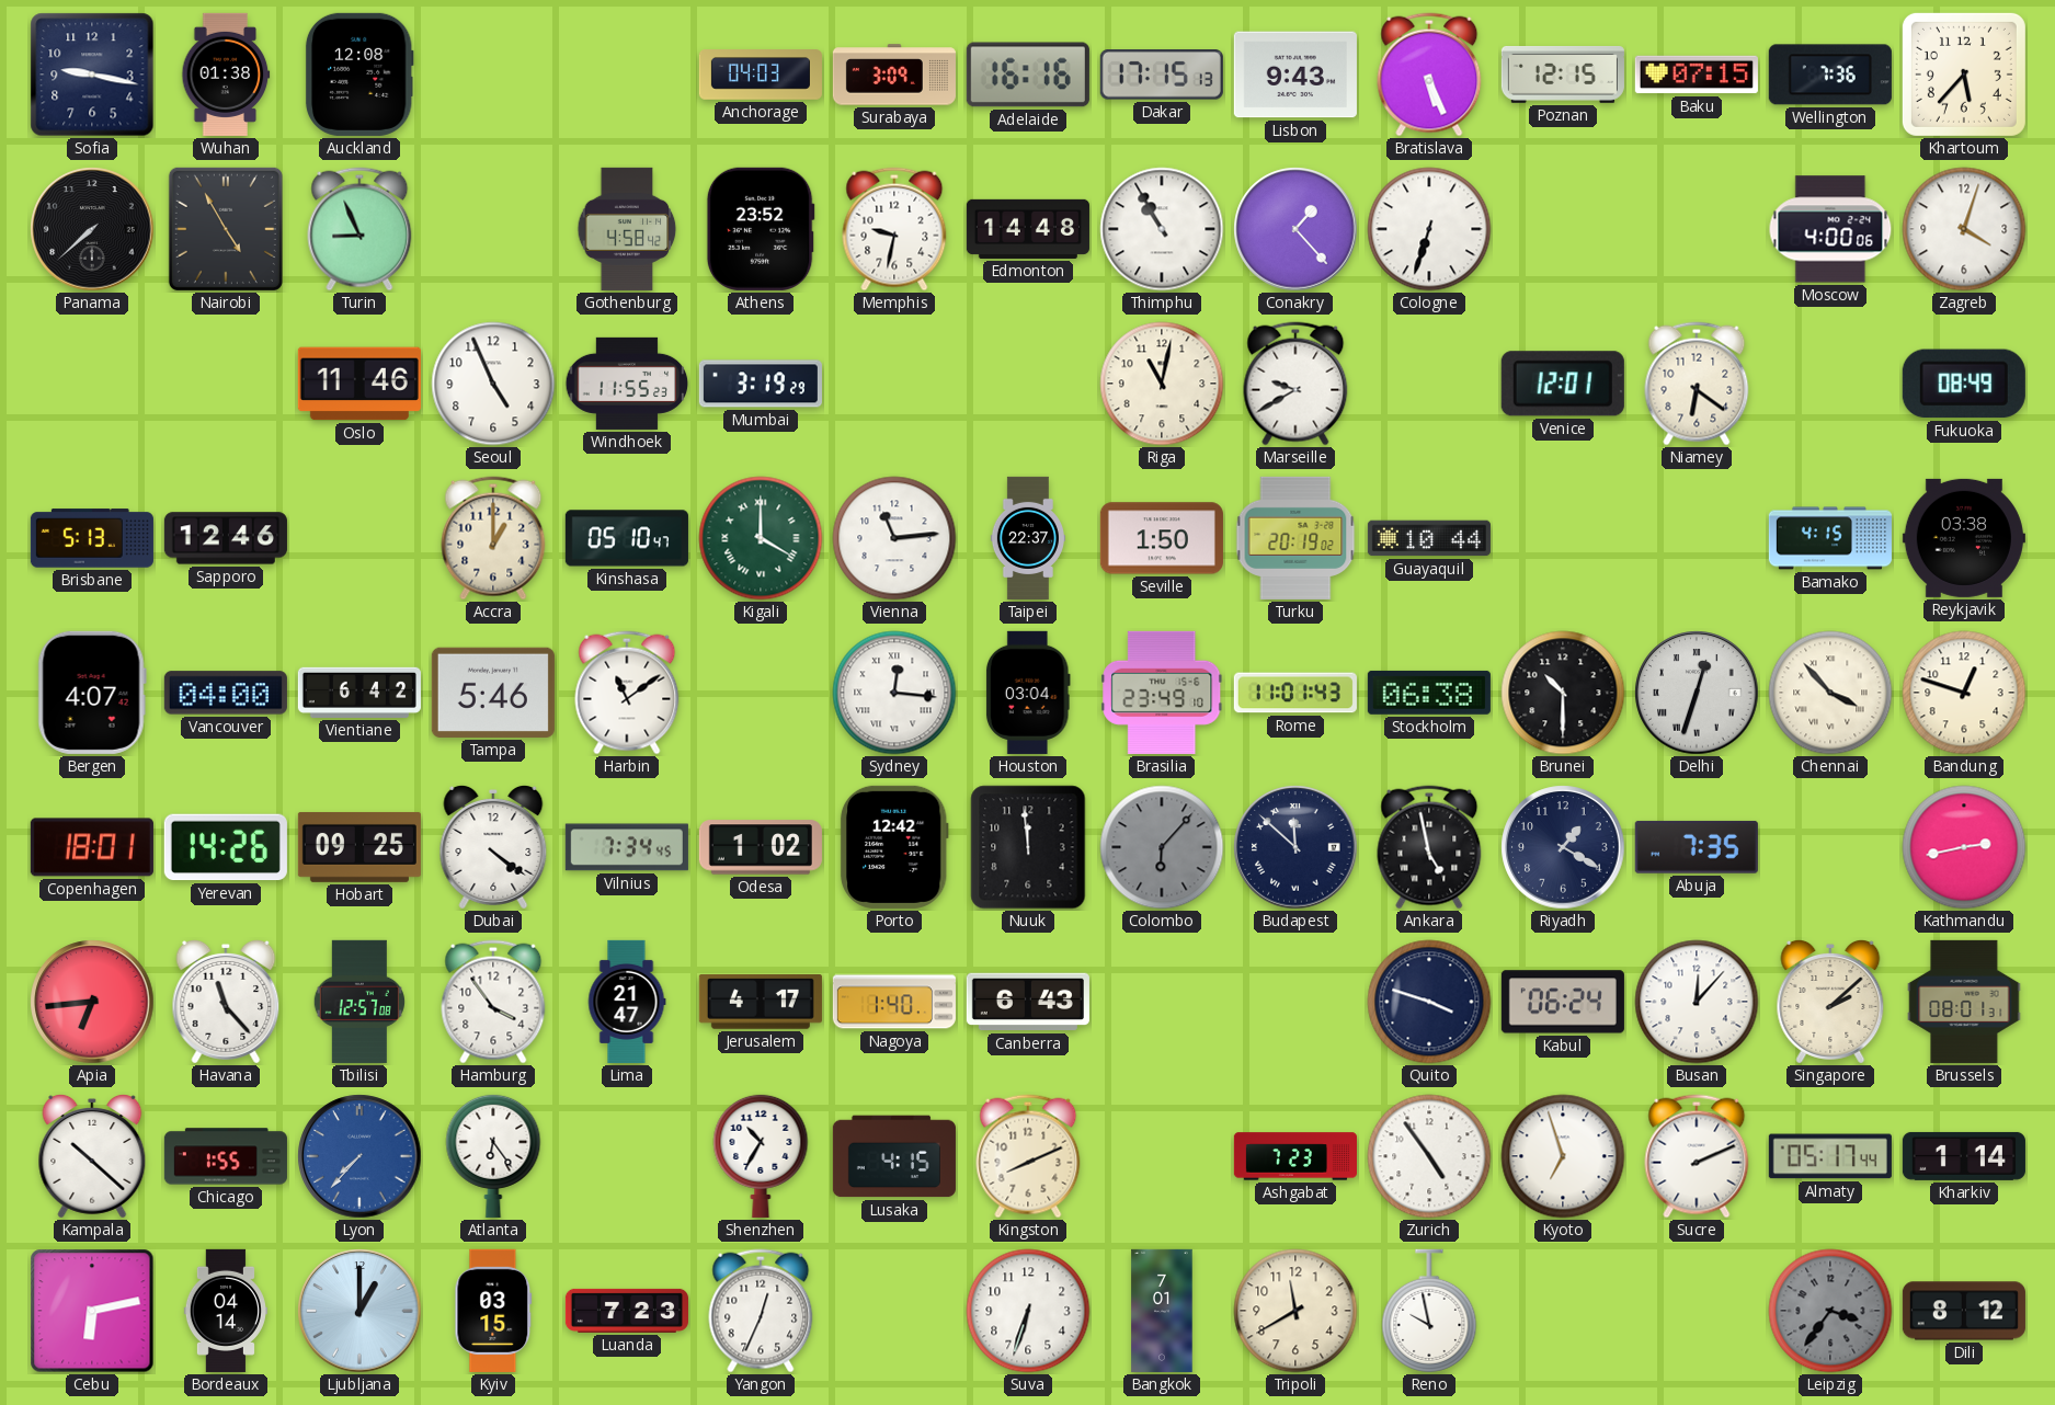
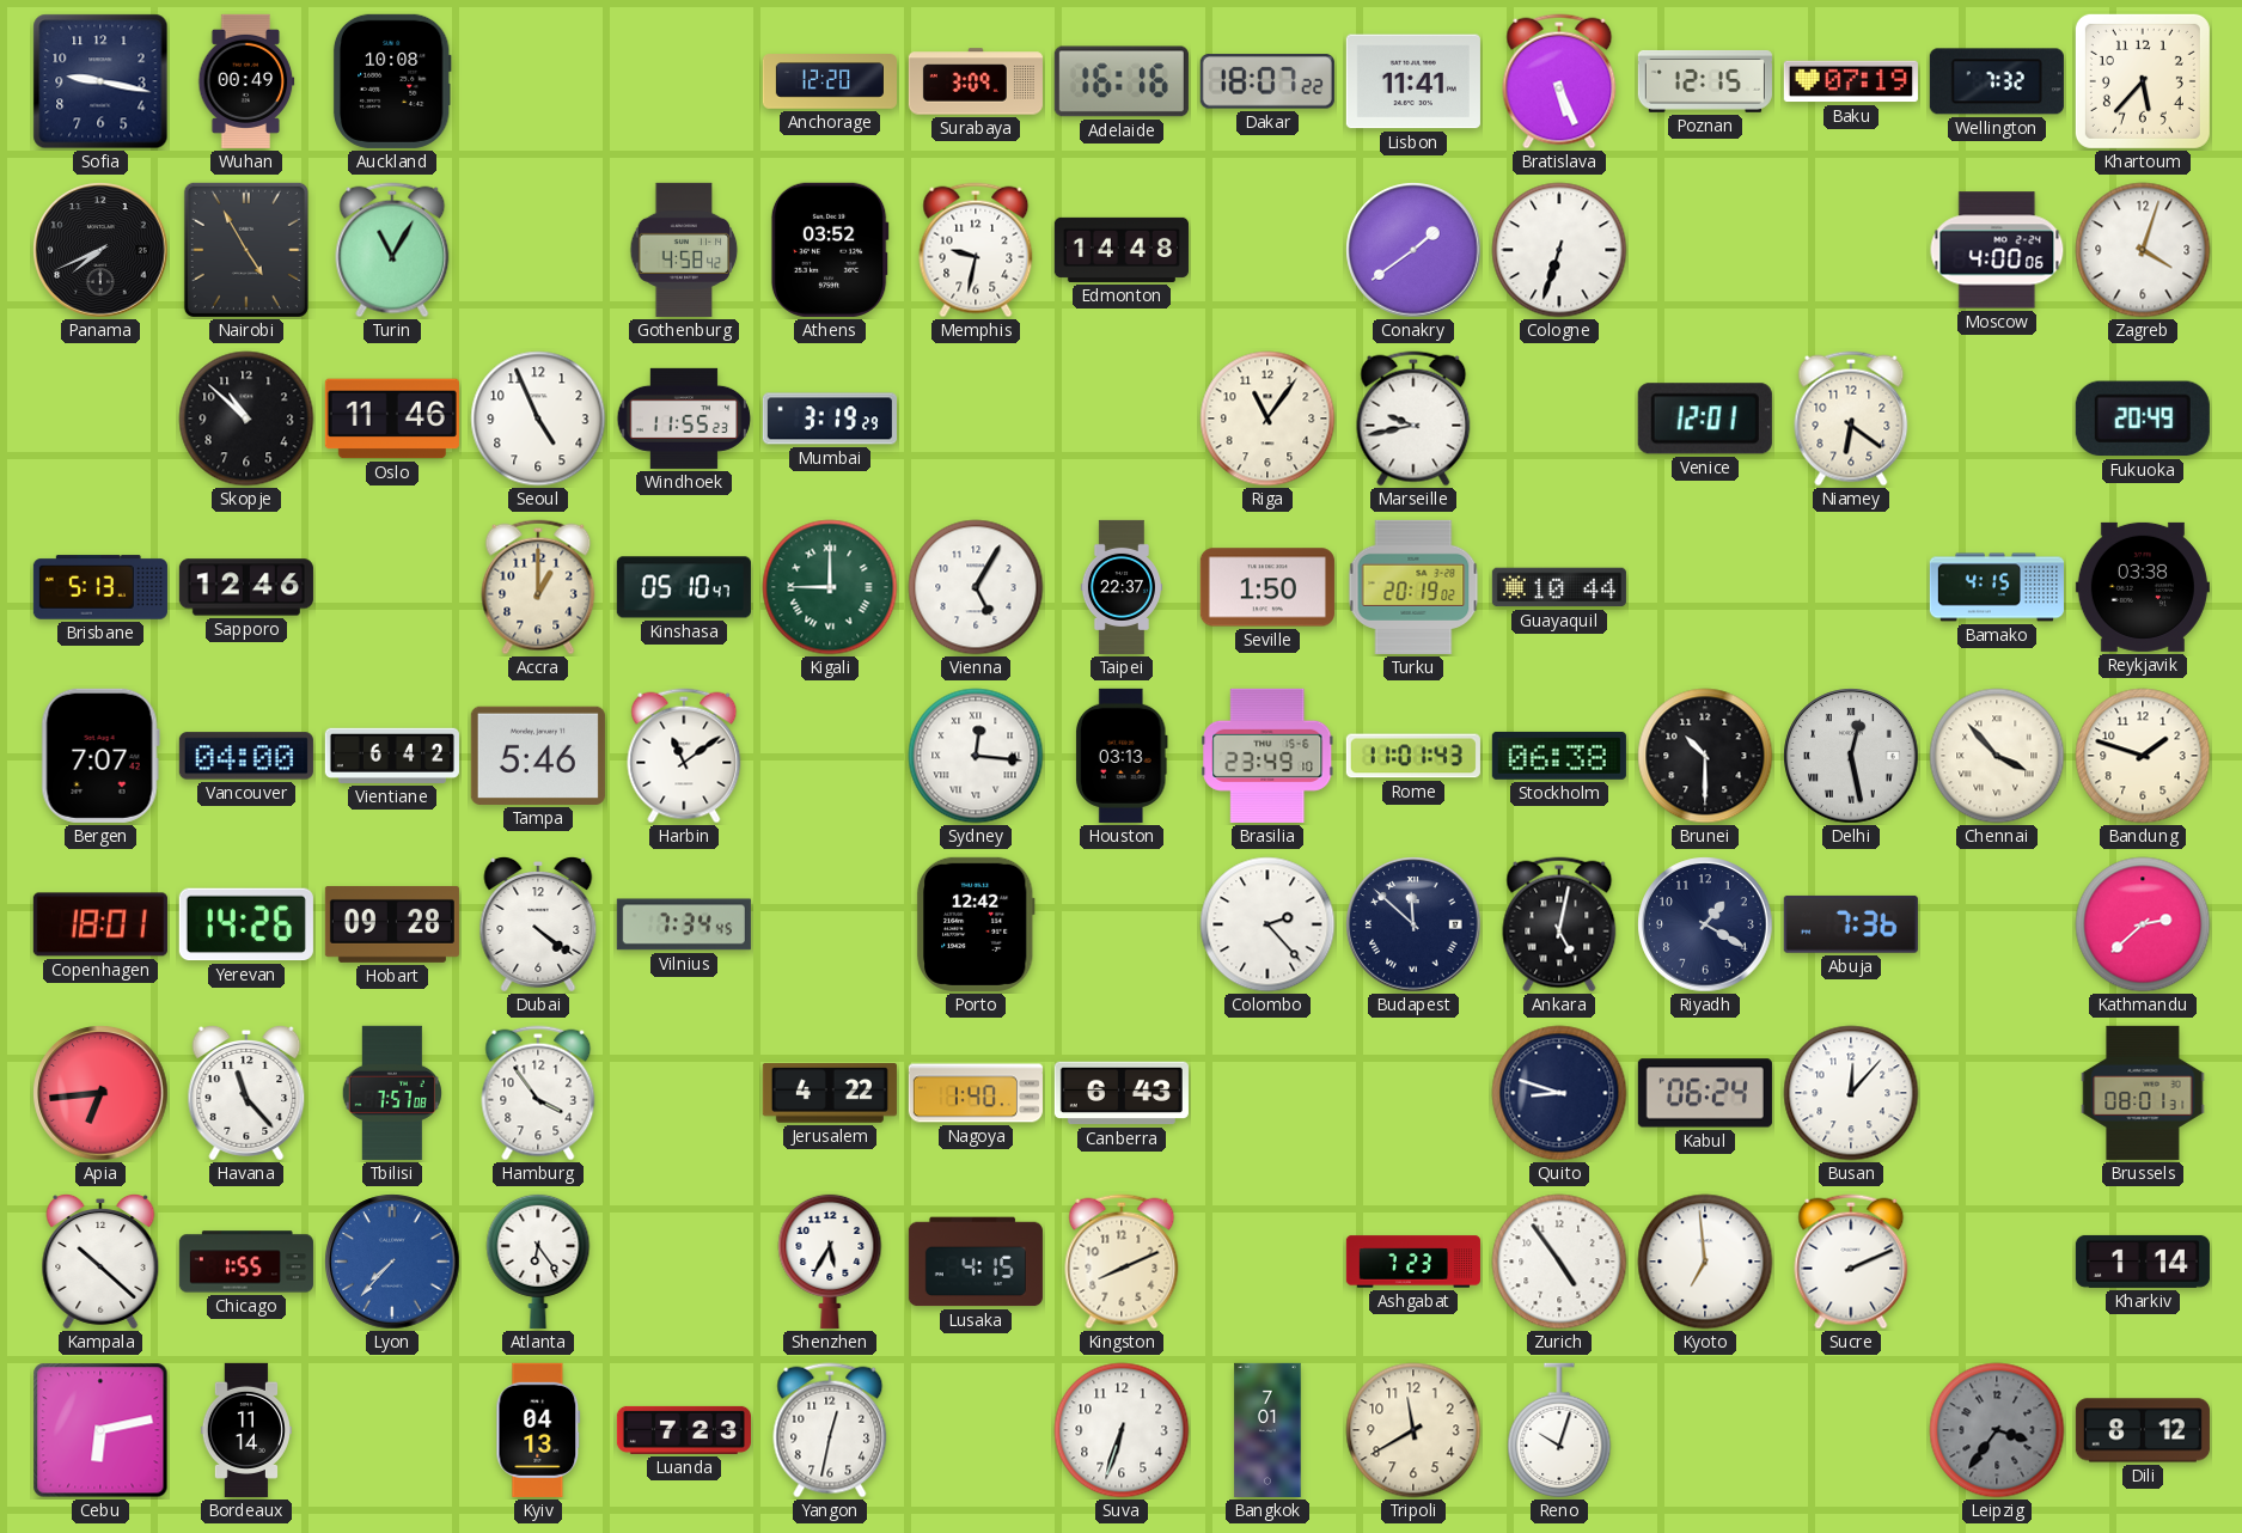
Wuhan: 01:38 -> 00:49 (246, 81)
Auckland: 12:08 -> 10:08 (392, 81)
Anchorage: 04:03 -> 12:20 (830, 81)
Dakar: 17:15 -> 18:07 (1267, 81)
Lisbon: 9:43 -> 11:41 (1413, 81)
Baku: 07:15 -> 07:19 (1851, 81)
Wellington: 7:36 -> 7:32 (1997, 81)
Panama: 7:38 -> 7:41 (100, 250)
Turin: 8:56 -> 11:05 (392, 250)
Athens: 23:52 -> 03:52 (830, 250)
Thimphu: 10:55 -> none (1162, 229)
Conakry: 1:23 -> 1:39 (1413, 250)
Skopje: none -> 10:52 (246, 419)
Riga: 11:02 -> 11:06 (1267, 419)
Marseille: 9:40 -> 9:43 (1413, 419)
Fukuoka: 08:49 -> 20:49 (2143, 419)
Kigali: 4:00 -> 9:00 (830, 587)
Vienna: 11:14 -> 5:05 (976, 587)
Bergen: 4:07 -> 7:07 (100, 756)
Houston: 03:04 -> 03:13 (1122, 756)
Delhi: 12:33 -> 12:28 (1851, 756)
Bandung: 12:48 -> 1:48 (2143, 756)
Hobart: 09:25 -> 09:28 (392, 924)
Odesa: 1:02 -> none (761, 847)
Nuuk: 11:59 -> none (1028, 847)
Colombo: 6:07 -> 2:23 (1267, 924)
Colombo dial: grey -> white (1267, 924)
Ankara: 4:58 -> 5:02 (1559, 924)
Abuja: 7:35 -> 7:36 (1851, 924)
Kathmandu: 2:43 -> 2:38 (2143, 924)
Tbilisi: 12:57 -> 7:57 (392, 1093)
Lima: 21:47 -> none (627, 1002)
Jerusalem: 4:17 -> 4:22 (830, 1094)
Quito: 3:48 -> 8:48 (1559, 1093)
Singapore: 2:08 -> none (1830, 1002)
Shenzhen: 10:35 -> 5:35 (830, 1260)
Kyoto: 6:57 -> 6:59 (1705, 1262)
Almaty: 05:17 -> none (1830, 1156)
Bordeaux: 04:14 -> 11:14 (246, 1430)
Ljubljana: 1:00 -> none (359, 1311)
Kyiv: 03:15 -> 04:13 (538, 1430)
Yangon: 12:34 -> 12:32 (830, 1430)
Reno: 9:58 -> 10:03 (1559, 1430)
